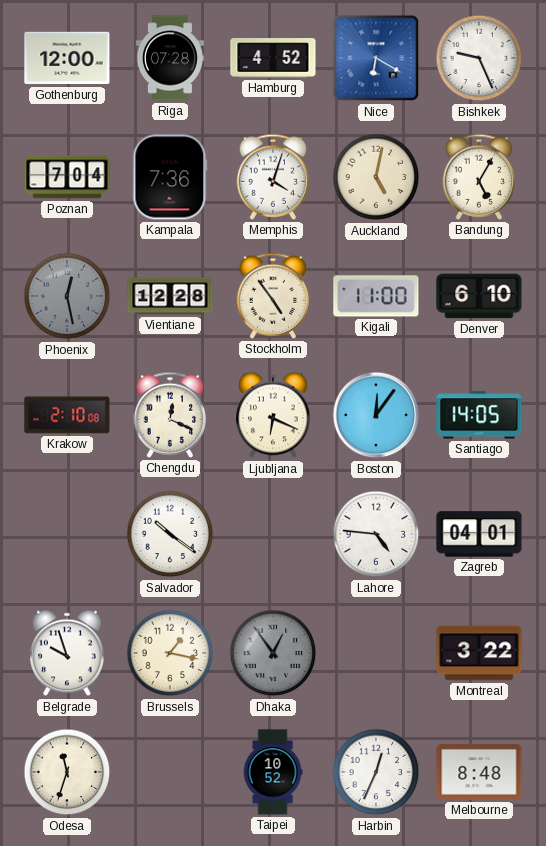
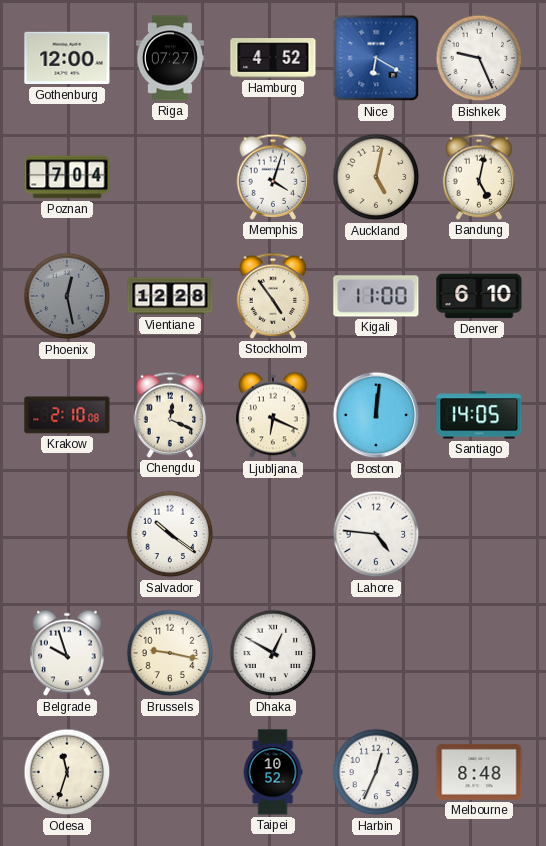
Riga: 07:28 -> 07:27 (170, 58)
Kampala: 7:36 -> none (170, 177)
Bandung: 5:05 -> 5:02 (479, 177)
Boston: 12:06 -> 12:01 (376, 415)
Zagreb: 04:01 -> none (479, 534)
Brussels: 1:17 -> 9:17 (170, 653)
Dhaka: 12:54 -> 12:50 (273, 653)
Dhaka dial: grey -> white (273, 653)
Montreal: 3:22 -> none (479, 653)
